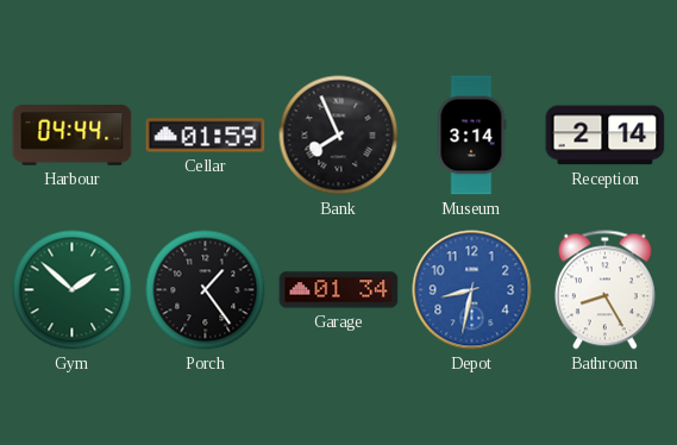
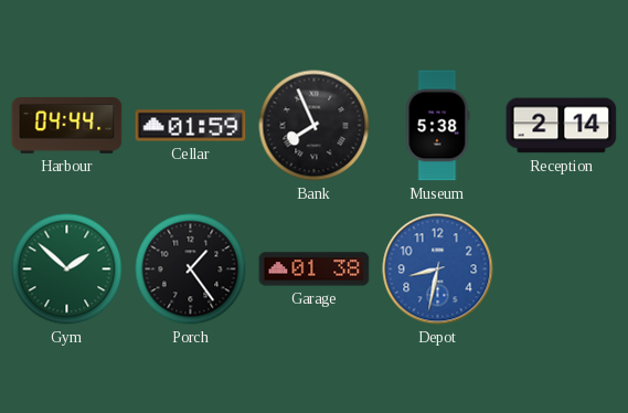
Museum: 3:14 -> 5:38 (437, 126)
Garage: 01:34 -> 01:38 (315, 269)
Bathroom: 8:25 -> none (604, 290)
